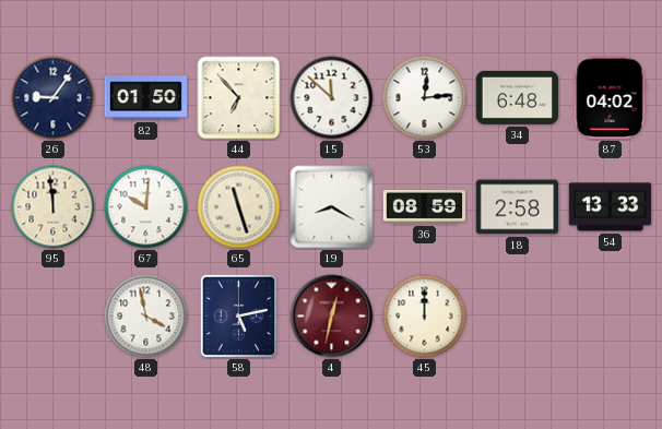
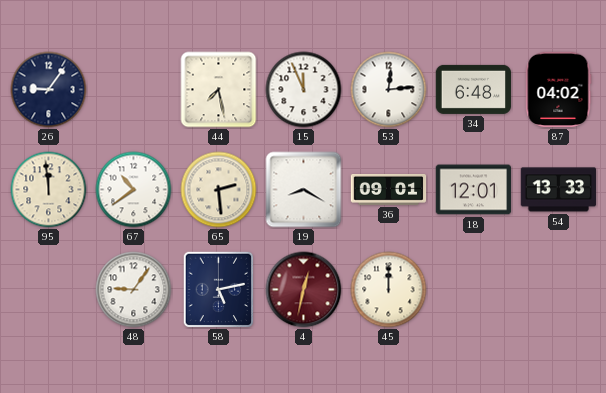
82: 01:50 -> none (146, 98)
44: 6:53 -> 7:28 (219, 90)
15: 11:52 -> 11:56 (304, 90)
67: 10:01 -> 10:39 (134, 190)
65: 11:27 -> 2:29 (219, 190)
36: 08:59 -> 09:01 (389, 190)
18: 2:58 -> 12:01 (474, 190)
48: 3:58 -> 9:06 (134, 290)
